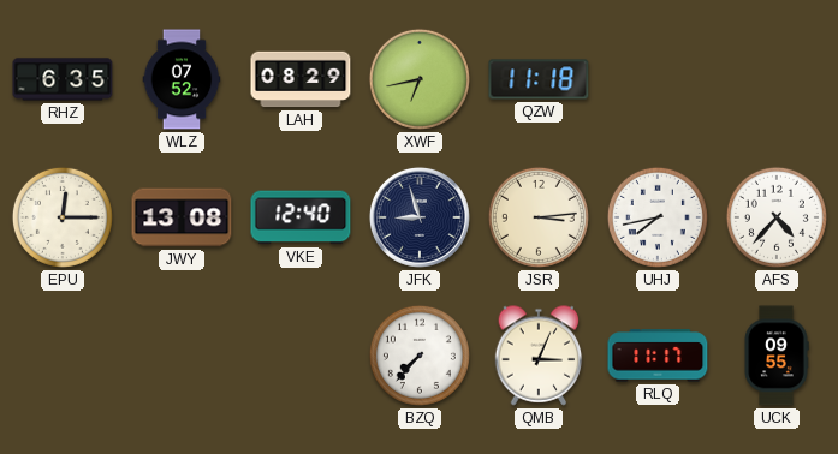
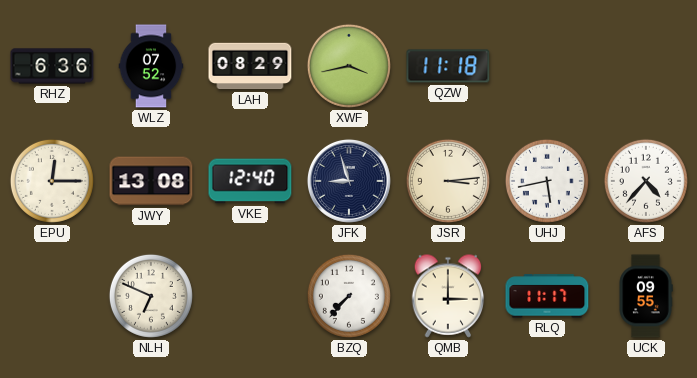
RHZ: 6:35 -> 6:36 (52, 66)
XWF: 6:43 -> 3:43 (349, 66)
UHJ: 7:43 -> 5:43 (547, 181)
NLH: none -> 6:49 (151, 296)
QMB: 3:04 -> 3:00 (448, 296)
